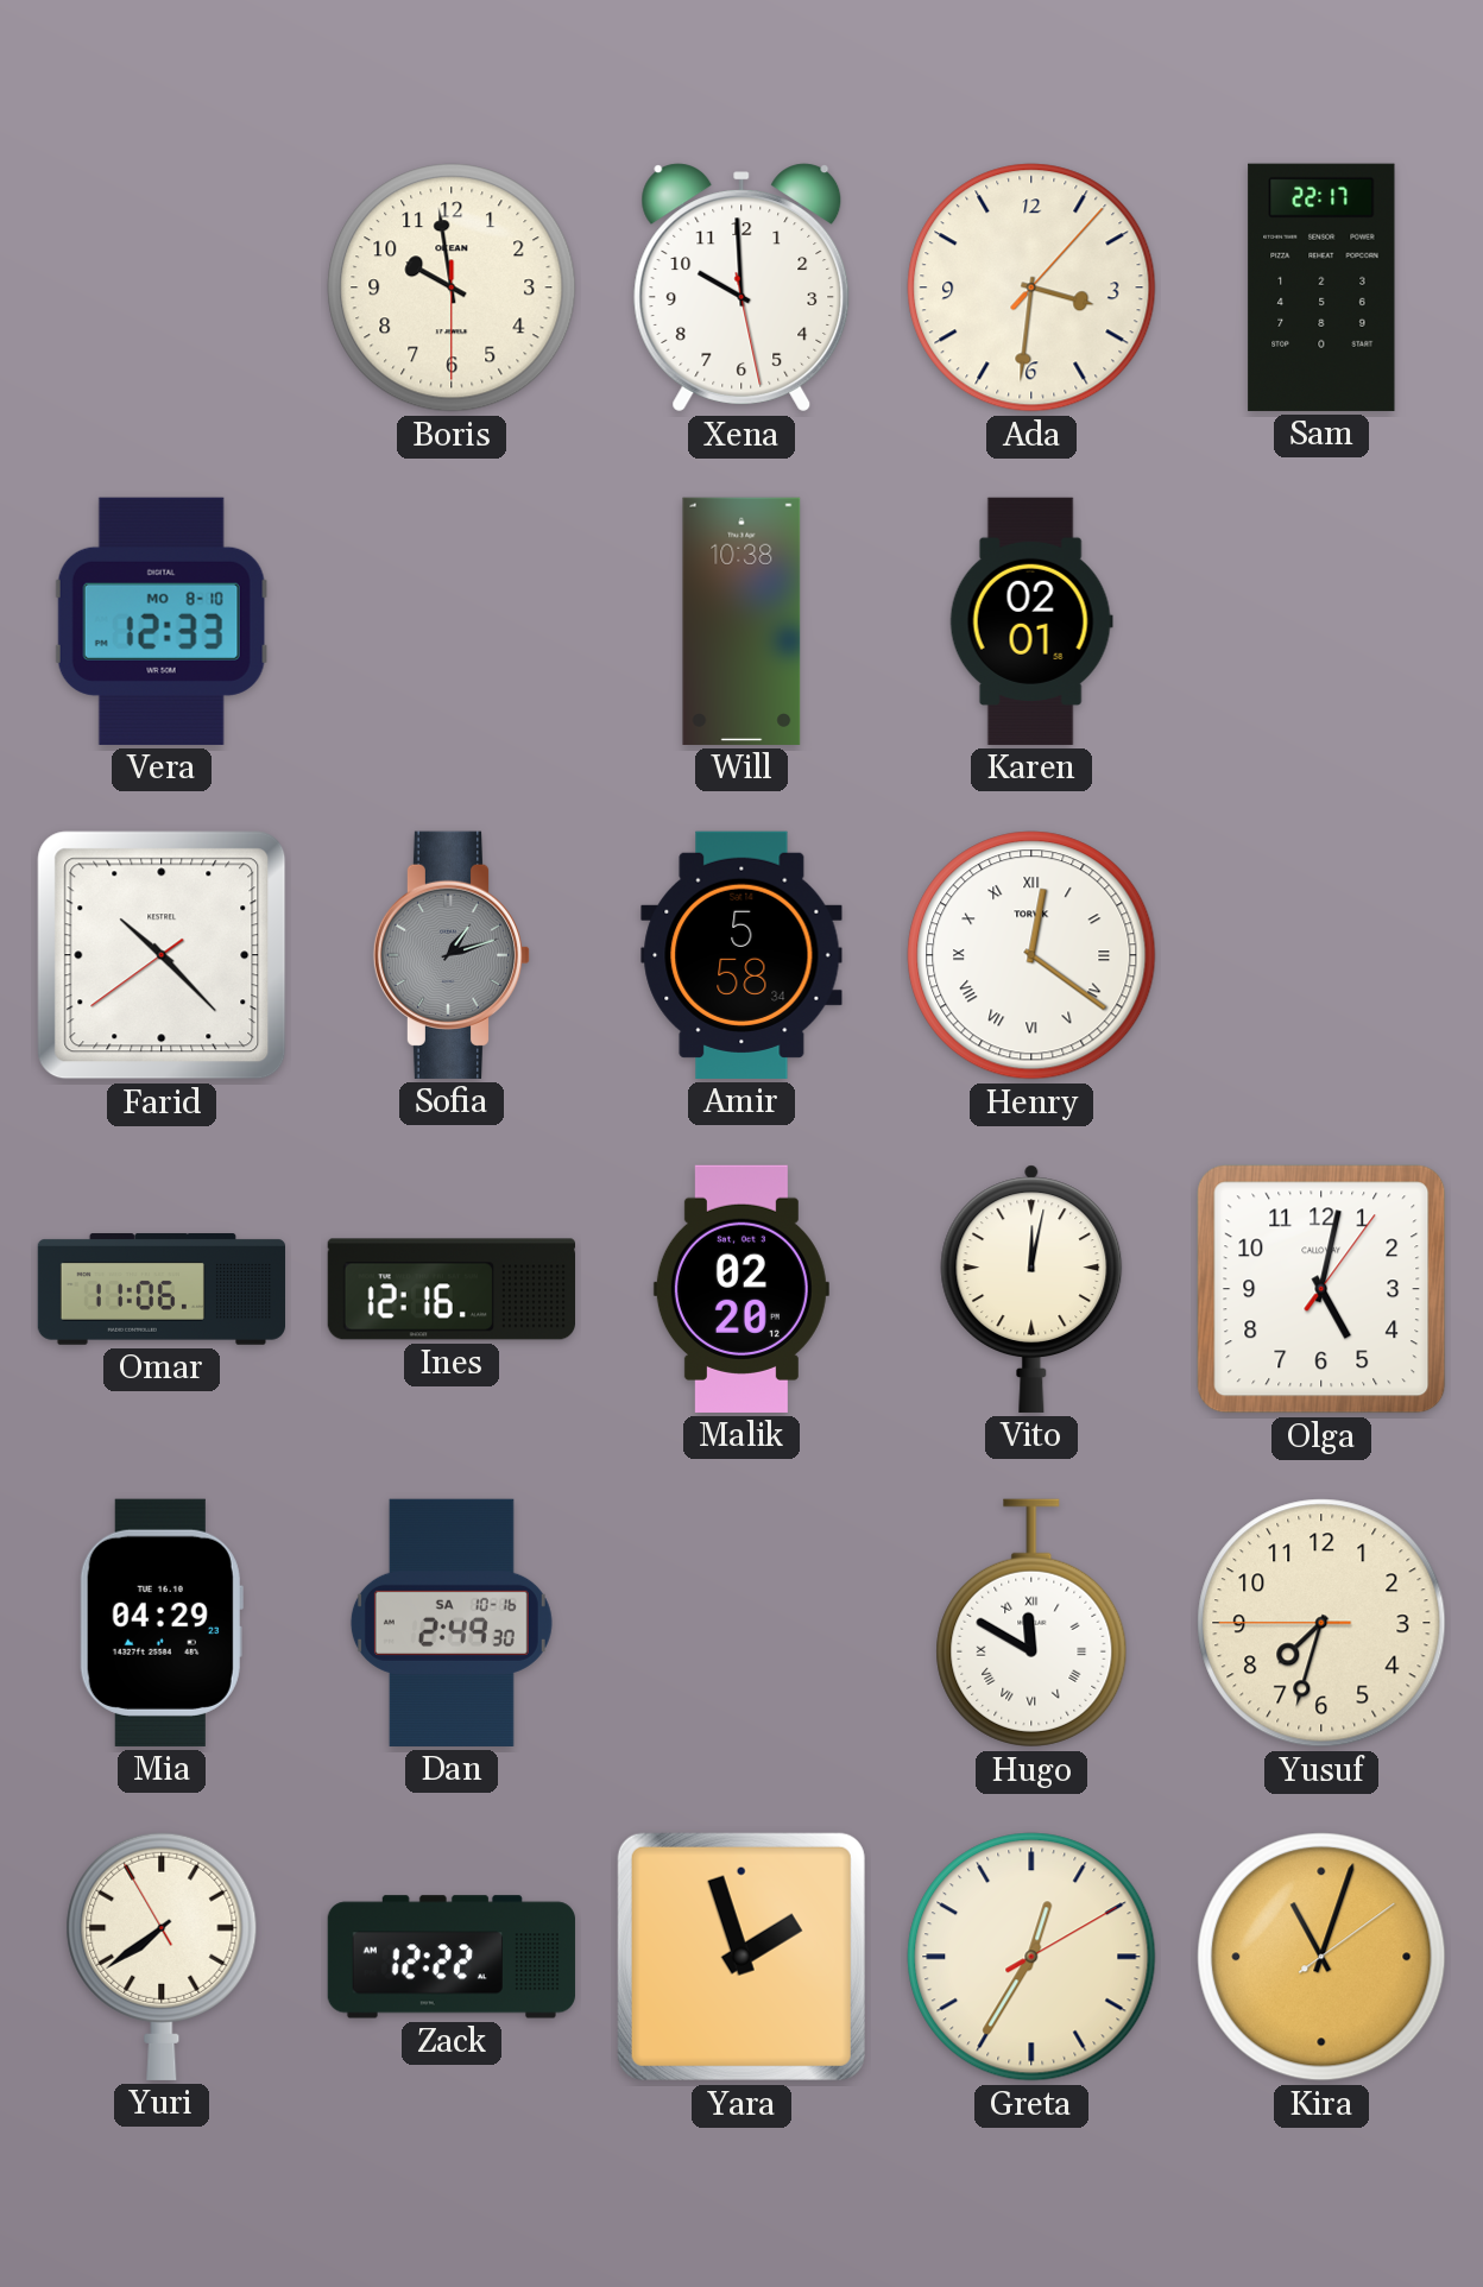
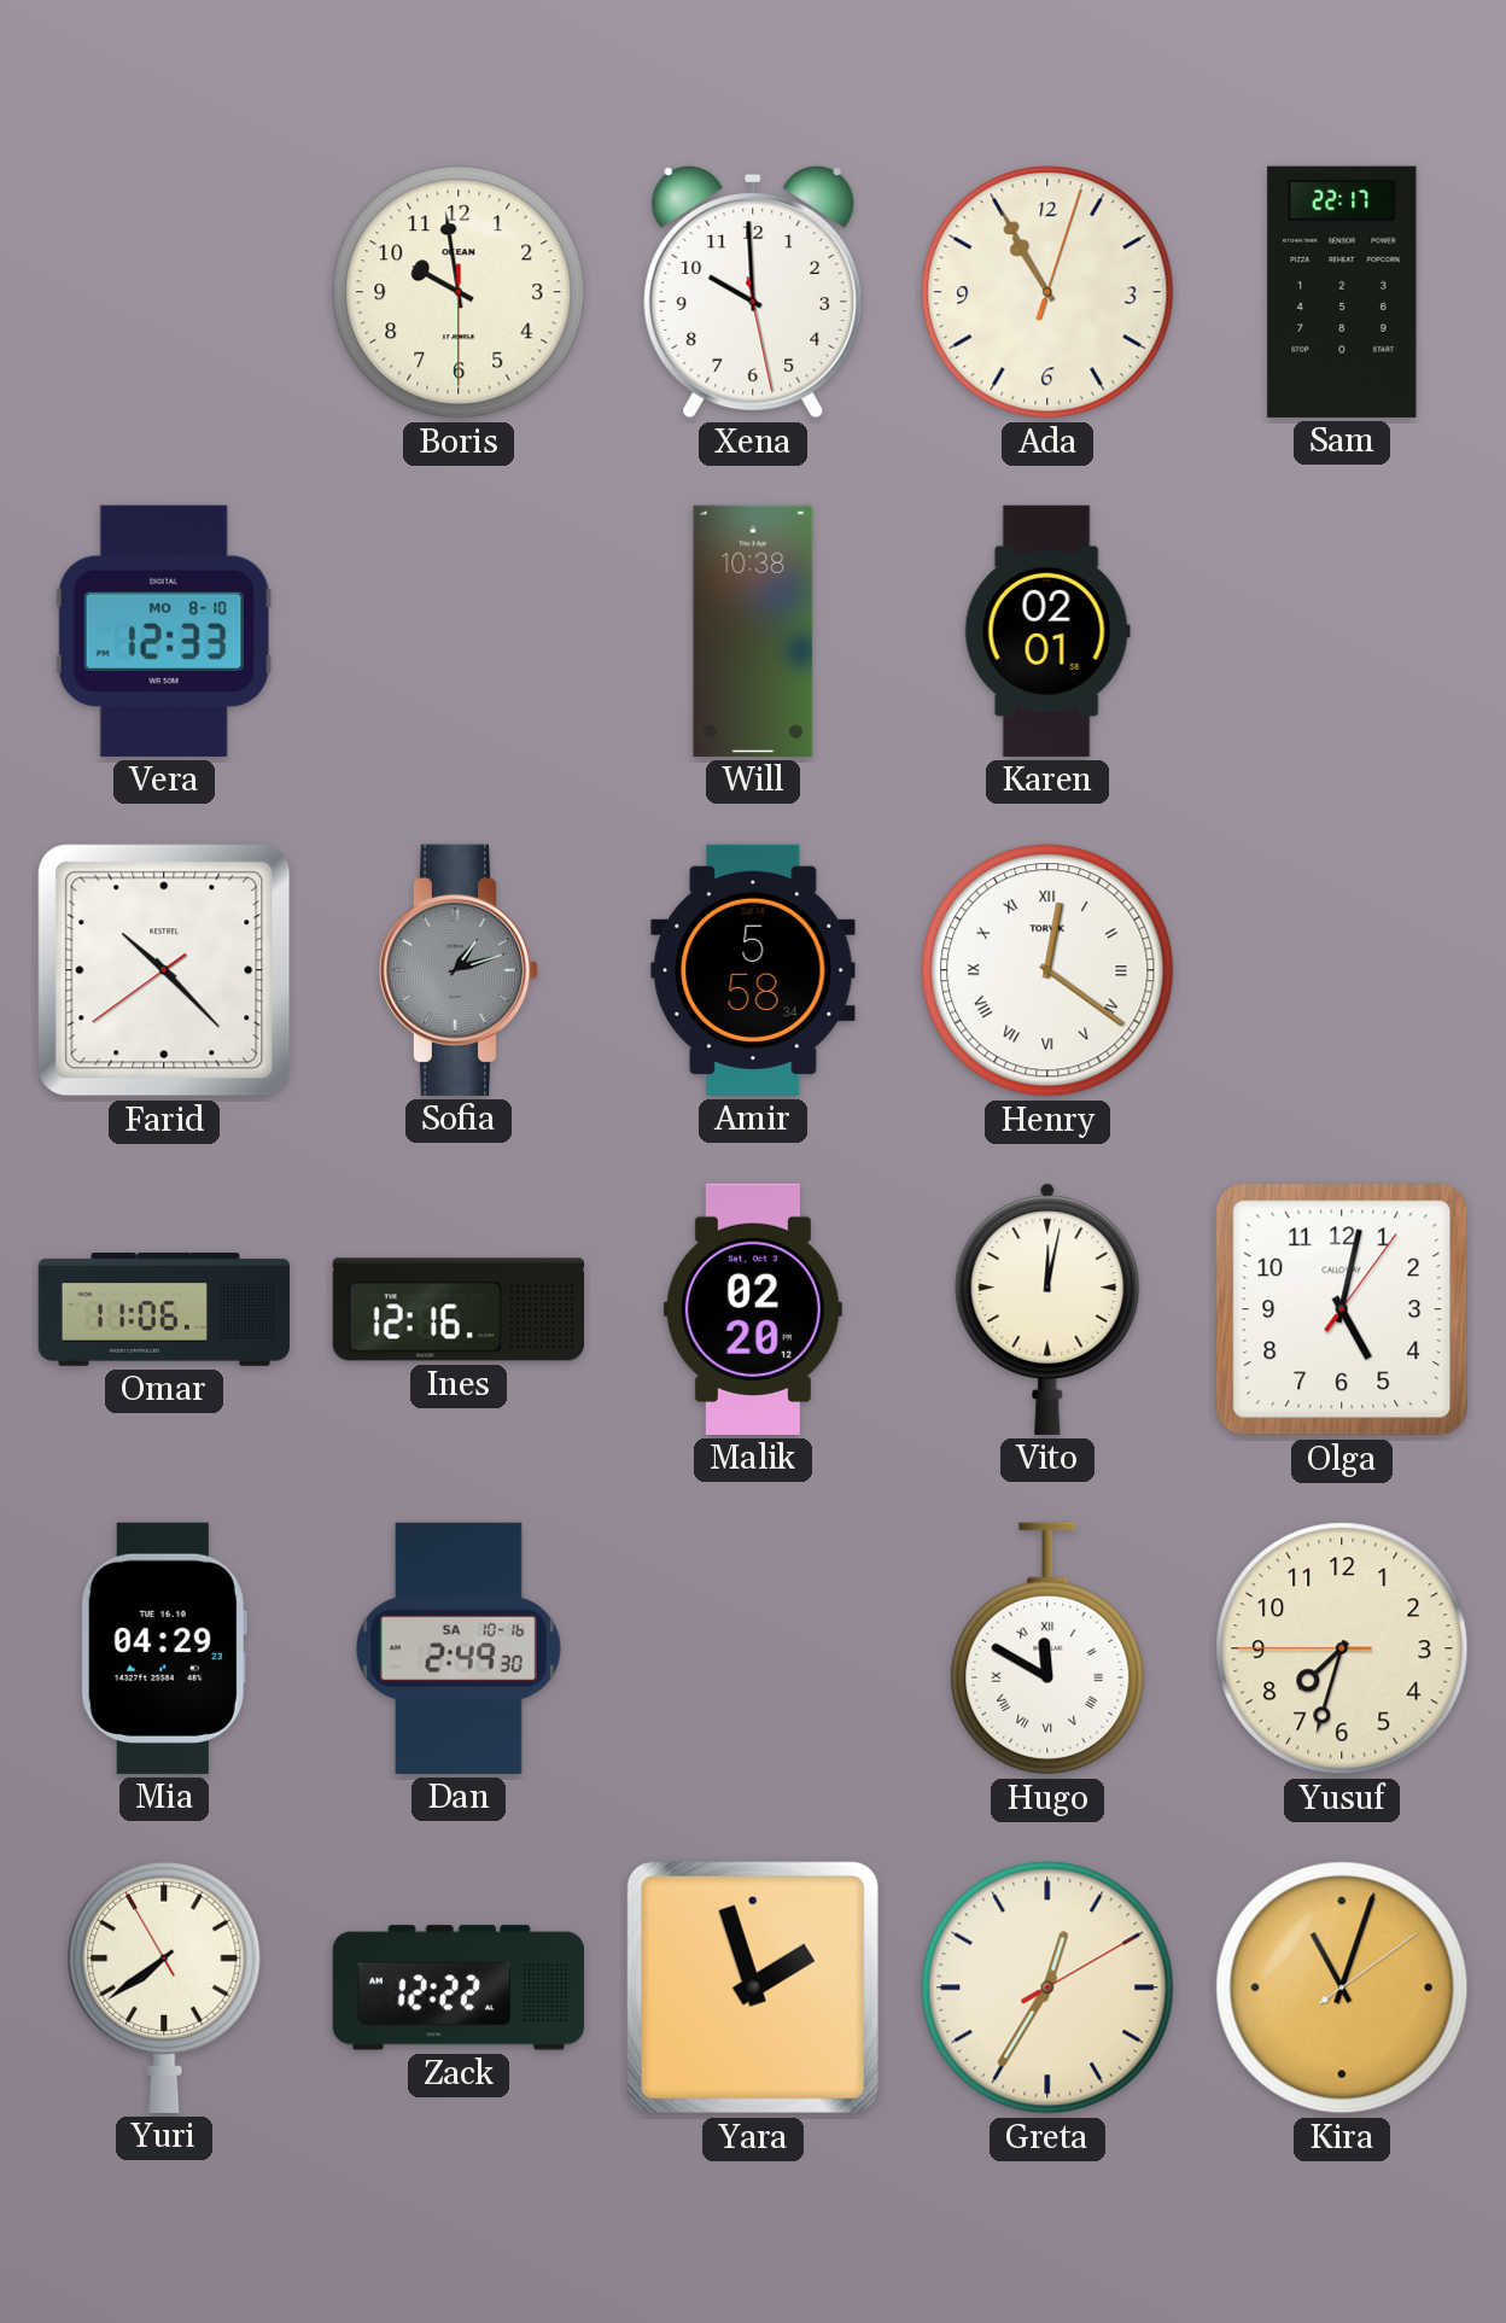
Ada: 3:31 -> 10:55 (1047, 292)
